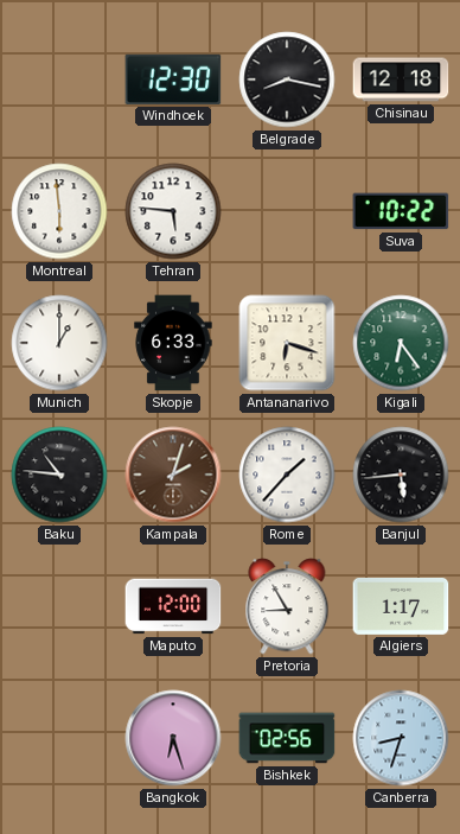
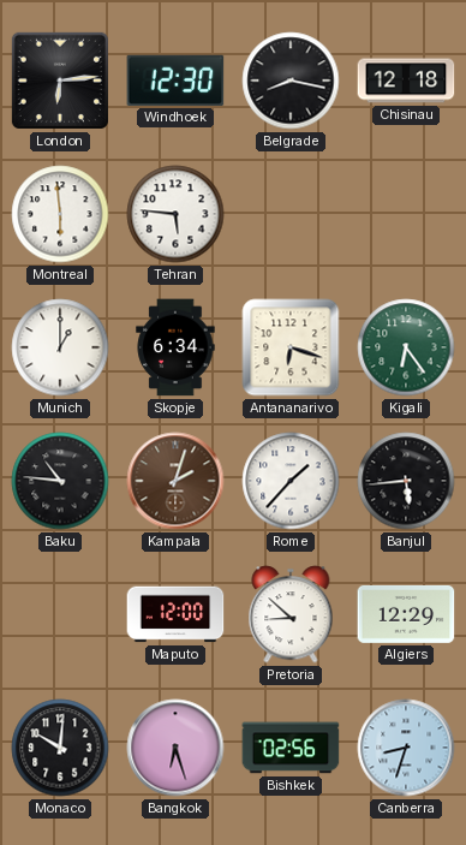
London: none -> 6:14 (60, 81)
Suva: 10:22 -> none (401, 211)
Skopje: 6:33 -> 6:34 (175, 347)
Pretoria: 8:55 -> 8:52 (291, 614)
Algiers: 1:17 -> 12:29 (406, 614)
Monaco: none -> 10:01 (60, 748)
